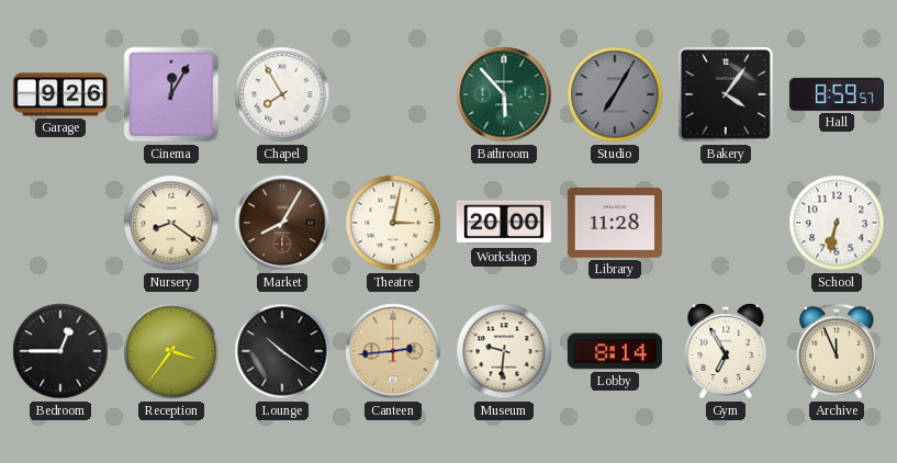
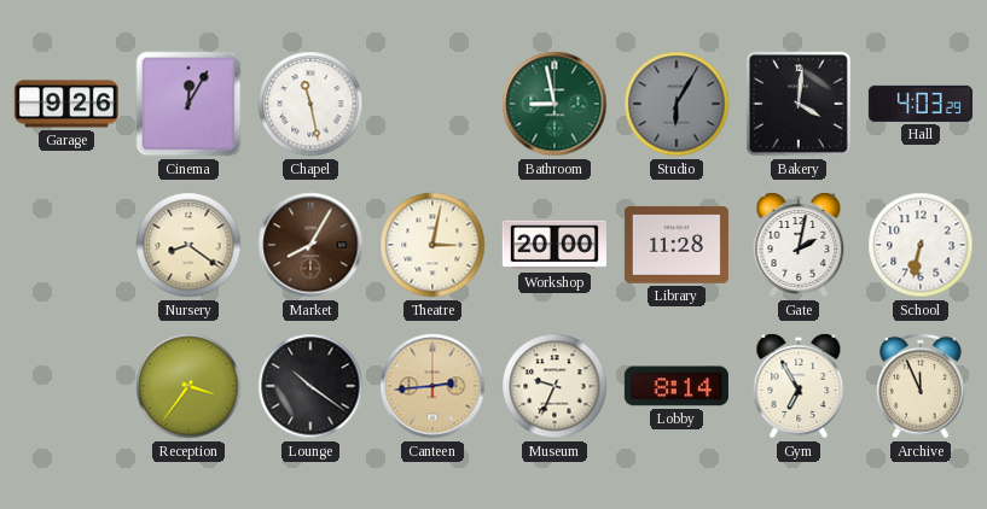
Chapel: 7:55 -> 11:28 (310, 104)
Bathroom: 5:53 -> 8:58 (555, 104)
Studio: 7:05 -> 6:05 (677, 104)
Bakery: 4:06 -> 4:01 (799, 104)
Hall: 8:59 -> 4:03 (921, 104)
Gate: none -> 2:02 (799, 245)
Bedroom: 12:45 -> none (60, 351)
Museum: 9:31 -> 9:34 (555, 386)
